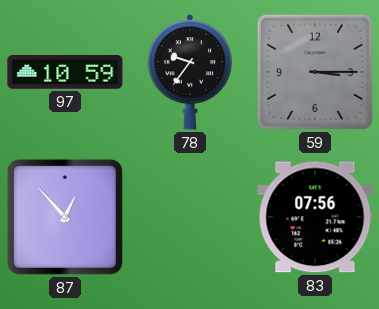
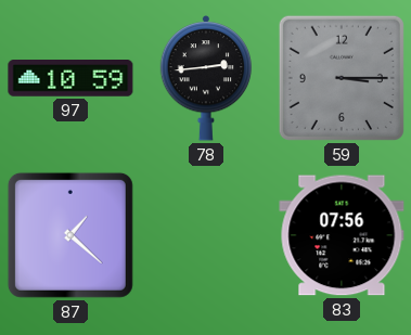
78: 9:36 -> 2:44 (206, 79)
87: 12:53 -> 1:22 (70, 235)
